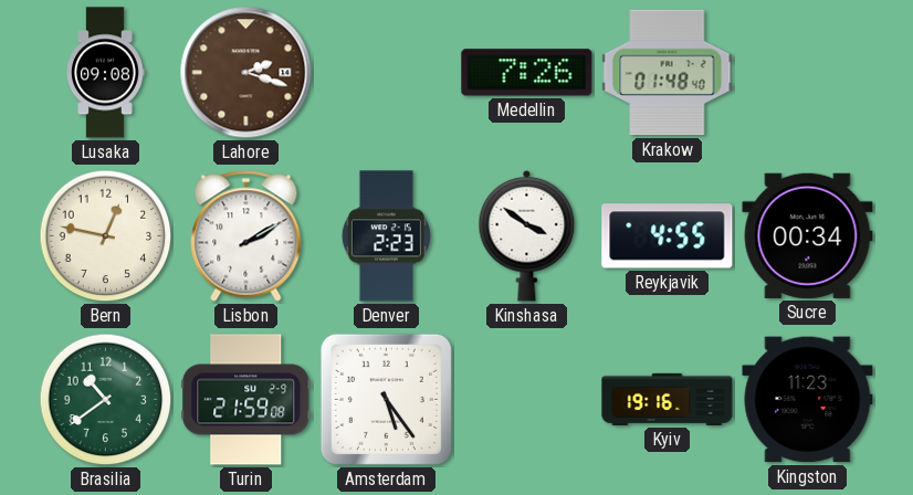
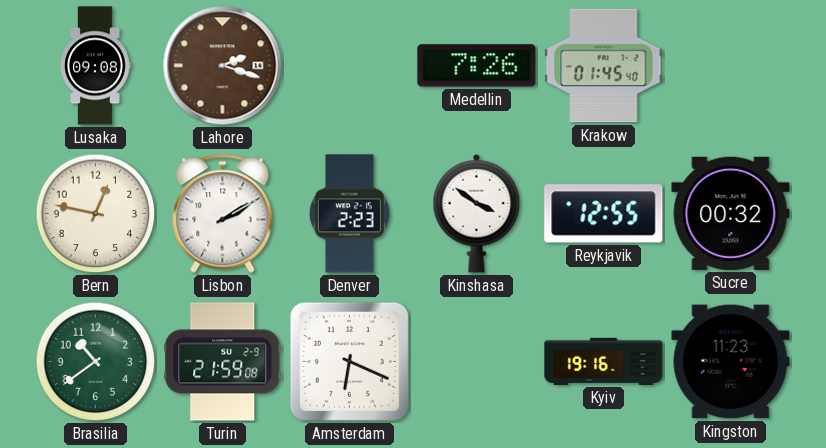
Krakow: 01:48 -> 01:45 (604, 66)
Reykjavik: 4:55 -> 12:55 (604, 214)
Sucre: 00:34 -> 00:32 (731, 213)
Amsterdam: 5:24 -> 6:19 (349, 361)
